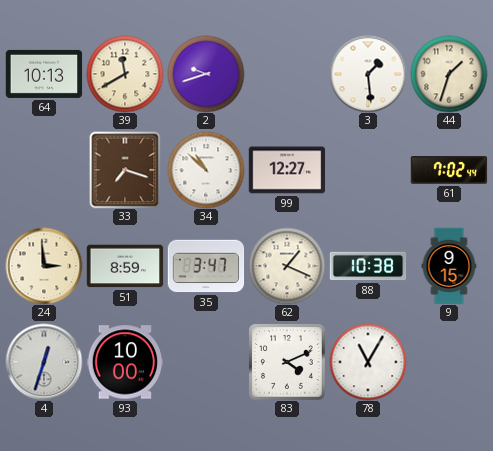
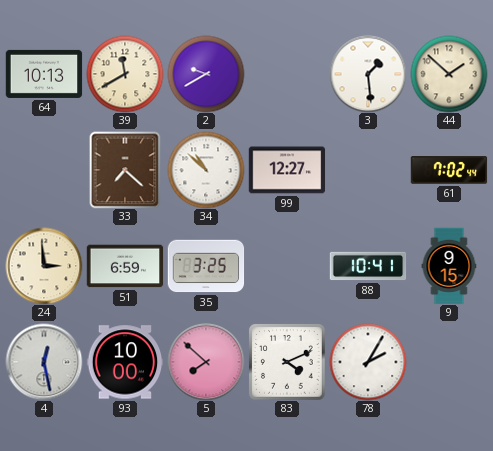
2: 9:42 -> 9:40 (206, 74)
44: 1:33 -> 1:52 (449, 74)
33: 7:18 -> 7:22 (125, 170)
51: 8:59 -> 6:59 (125, 266)
35: 3:47 -> 3:25 (206, 266)
62: 1:19 -> none (287, 266)
88: 10:38 -> 10:41 (368, 266)
4: 12:33 -> 12:28 (44, 362)
5: none -> 7:52 (206, 362)
78: 11:05 -> 2:05 (368, 362)
